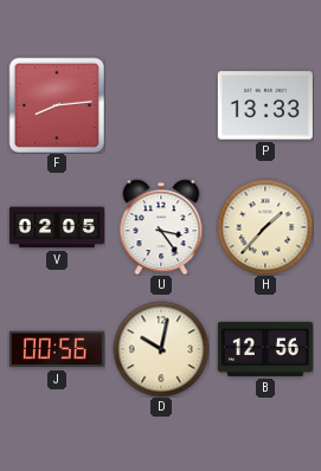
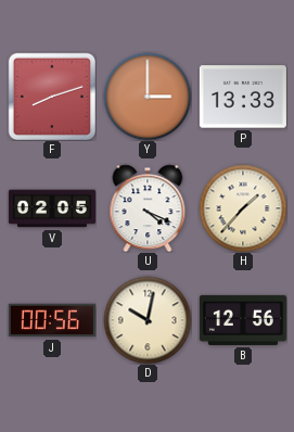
F: 8:14 -> 8:12 (52, 97)
Y: none -> 3:00 (148, 97)
U: 3:24 -> 4:19 (148, 208)
